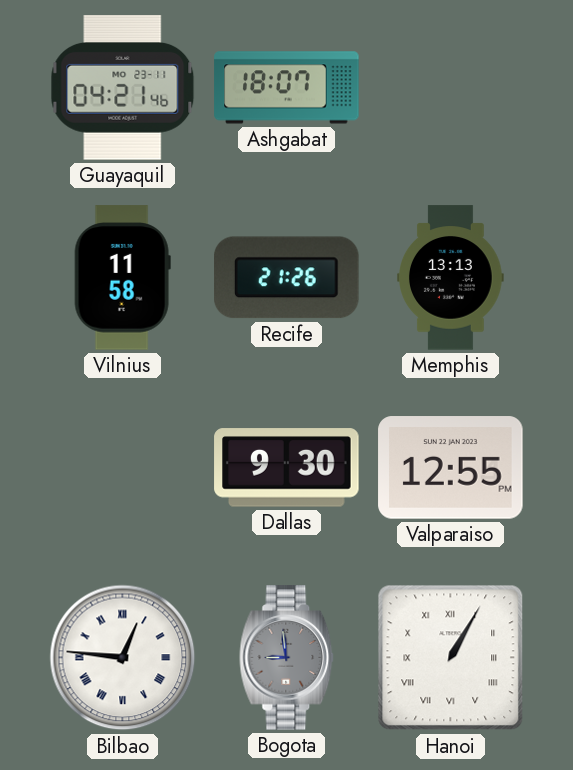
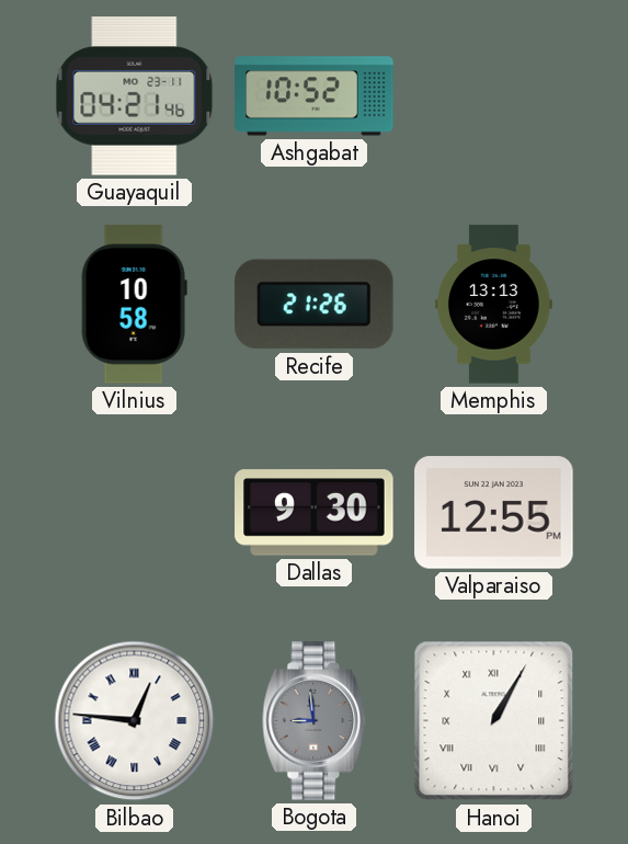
Ashgabat: 18:07 -> 10:52 (315, 96)
Vilnius: 11:58 -> 10:58 (134, 305)
